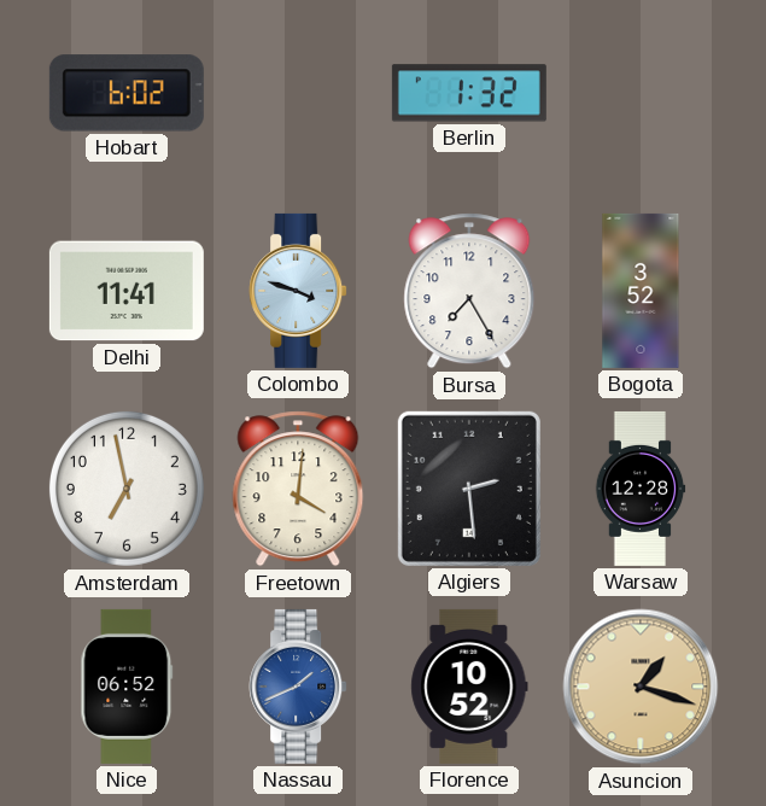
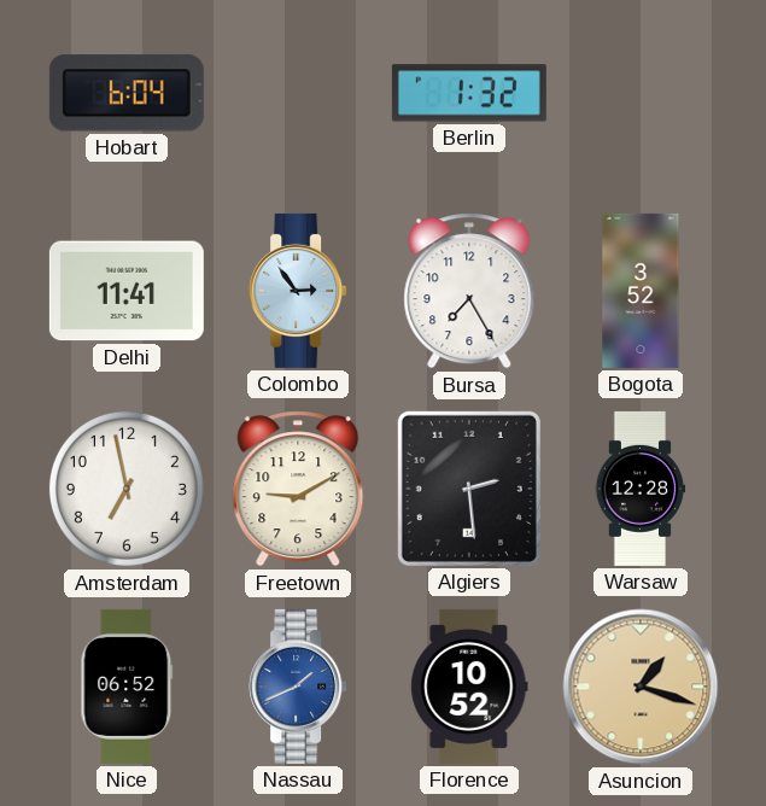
Hobart: 6:02 -> 6:04 (127, 93)
Colombo: 3:48 -> 2:54 (298, 291)
Freetown: 4:01 -> 9:10 (298, 489)
